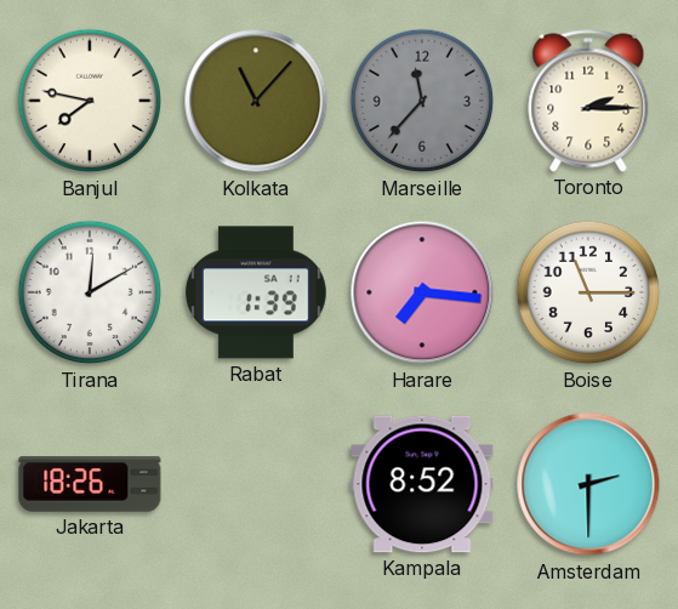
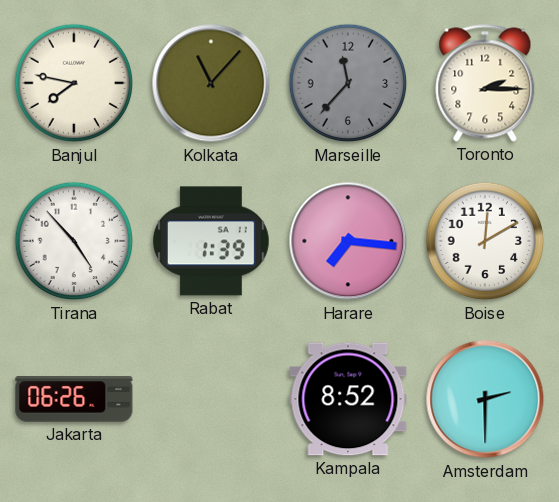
Tirana: 12:10 -> 4:53 (74, 241)
Boise: 11:15 -> 12:10 (485, 241)
Jakarta: 18:26 -> 06:26 (74, 399)
